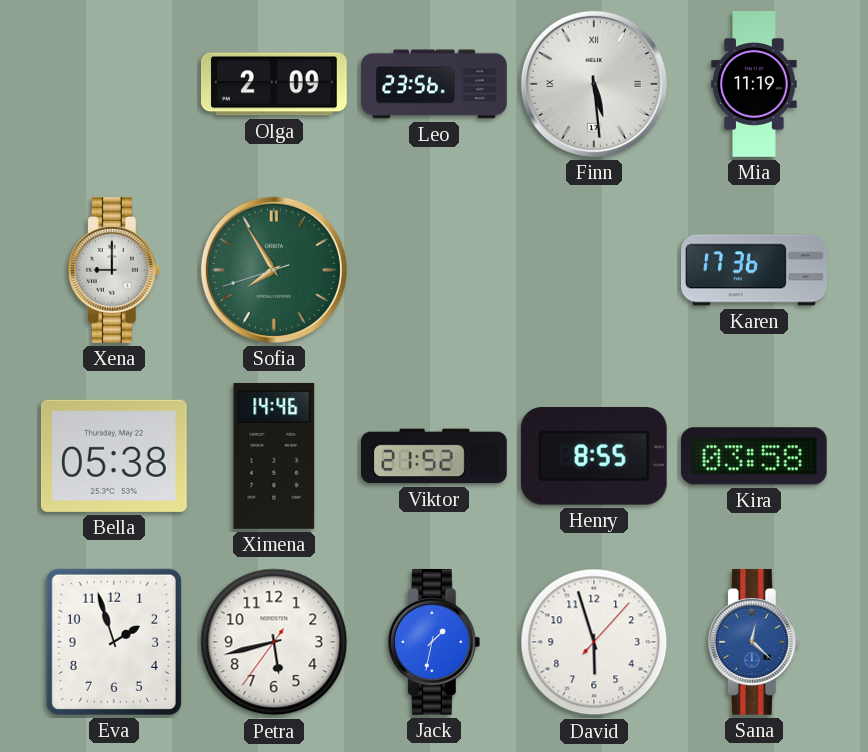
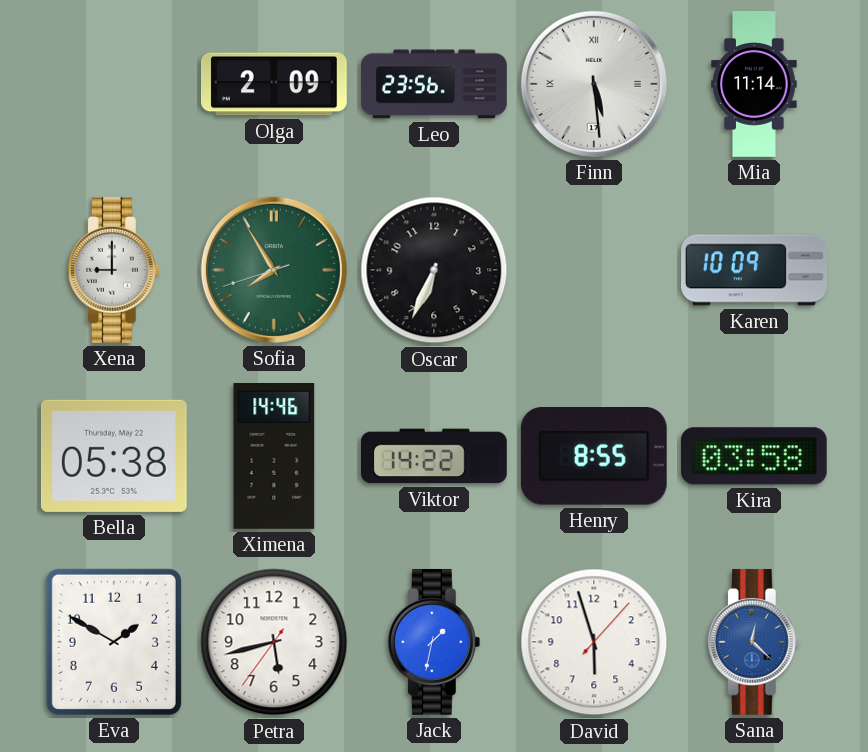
Mia: 11:19 -> 11:14 (754, 84)
Oscar: none -> 6:34 (434, 270)
Karen: 17:36 -> 10:09 (755, 270)
Viktor: 21:52 -> 14:22 (435, 456)
Eva: 1:57 -> 1:50 (114, 642)
